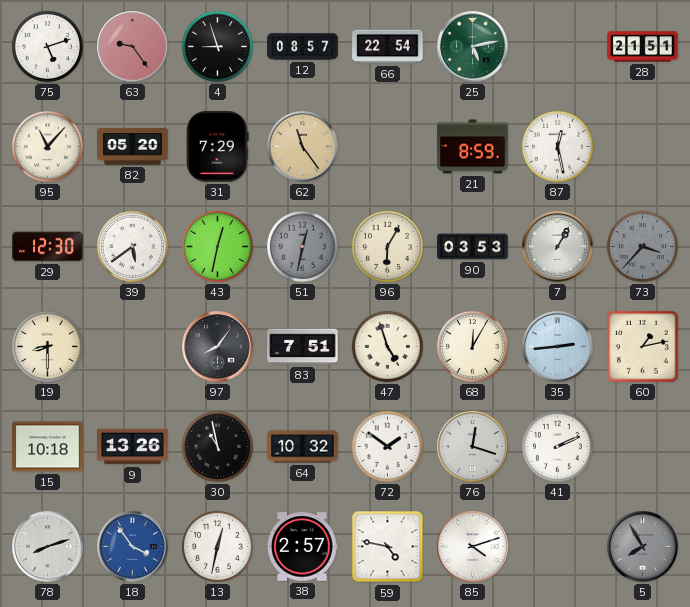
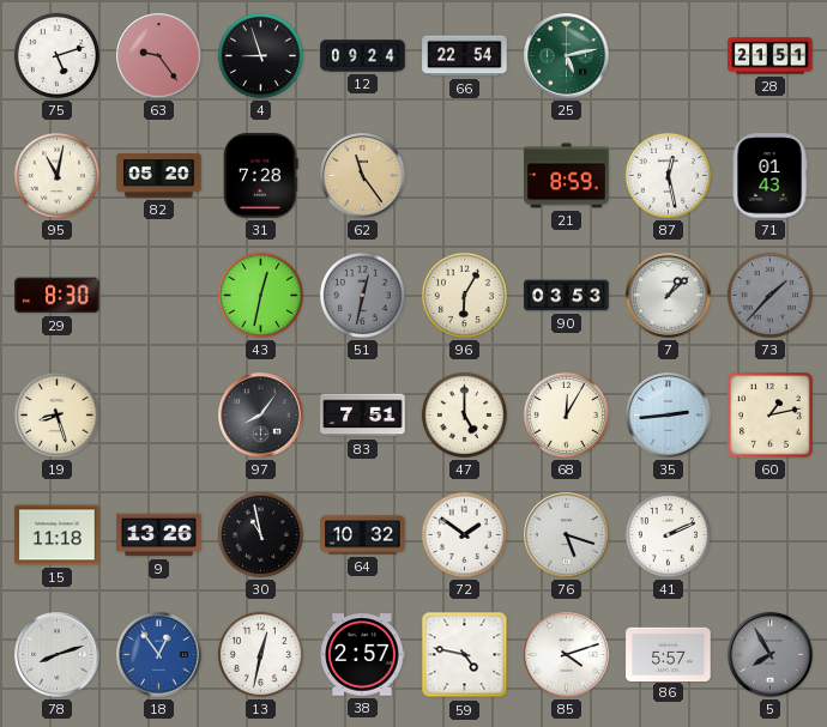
12: 08:57 -> 09:24 (363, 56)
95: 11:07 -> 11:02 (56, 175)
31: 7:29 -> 7:28 (261, 176)
71: none -> 01:43 (769, 176)
29: 12:30 -> 8:30 (58, 296)
39: 5:39 -> none (132, 246)
7: 1:05 -> 1:08 (669, 296)
73: 3:37 -> 1:37 (769, 295)
19: 8:30 -> 8:27 (56, 414)
47: 4:57 -> 5:00 (464, 414)
15: 10:18 -> 11:18 (58, 535)
76: 12:18 -> 5:18 (567, 535)
18: 3:54 -> 12:54 (159, 655)
86: none -> 5:57 (669, 654)
